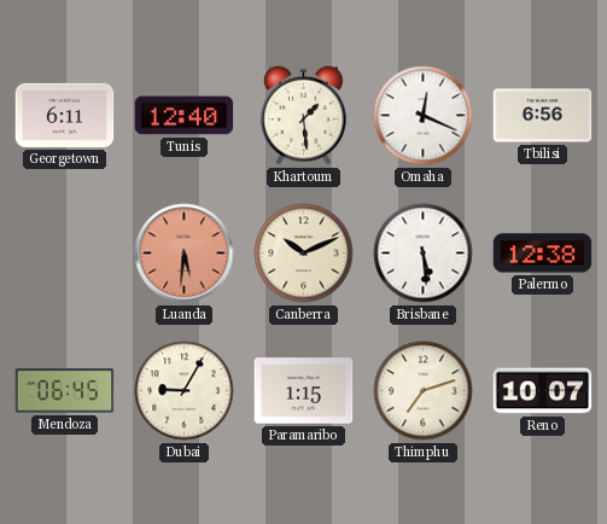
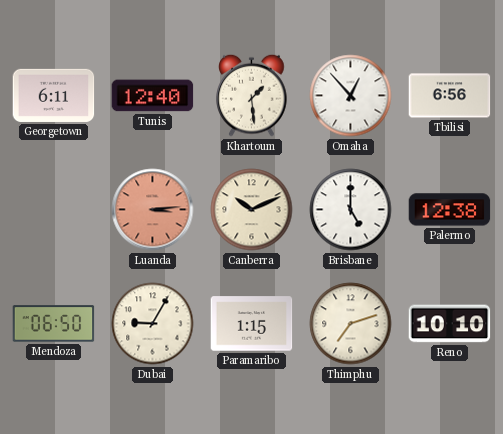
Omaha: 12:19 -> 12:53 (351, 96)
Luanda: 5:31 -> 3:14 (153, 210)
Brisbane: 5:29 -> 5:00 (351, 210)
Mendoza: 06:45 -> 06:50 (54, 324)
Reno: 10:07 -> 10:10 (450, 324)
